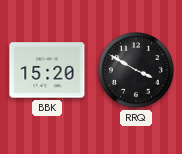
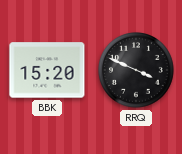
RRQ: 3:50 -> 3:49 (137, 71)
